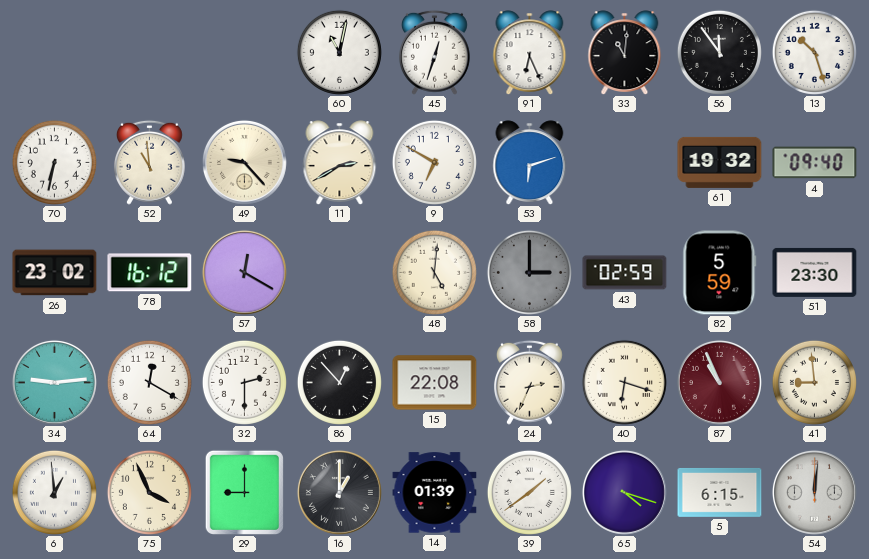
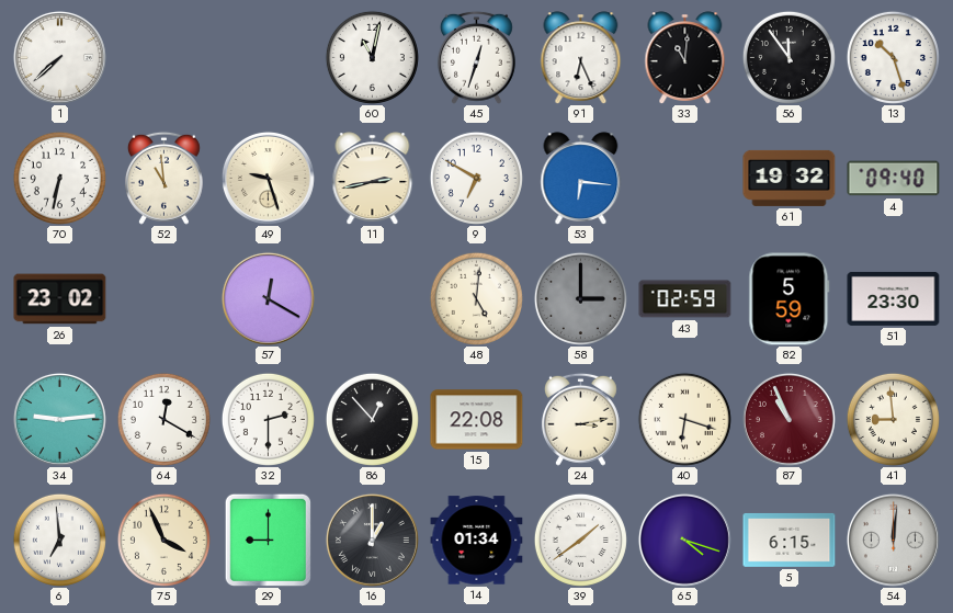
1: none -> 7:38 (59, 57)
49: 9:23 -> 9:27 (268, 178)
11: 2:40 -> 2:43 (373, 179)
53: 6:12 -> 6:16 (581, 179)
78: 16:12 -> none (150, 273)
24: 2:34 -> 3:13 (580, 419)
6: 12:59 -> 6:59 (59, 540)
14: 01:39 -> 01:34 (477, 541)
